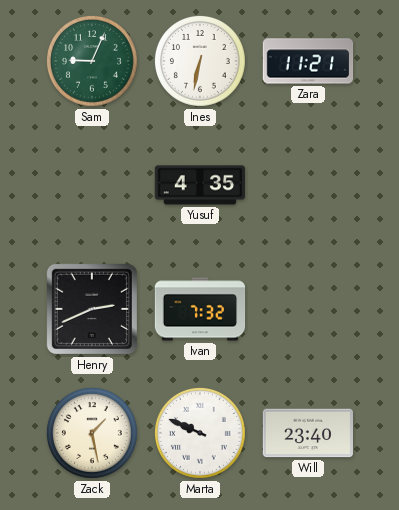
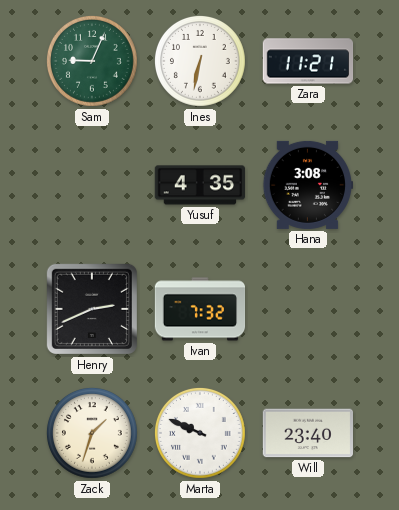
Hana: none -> 3:08 (308, 185)
Zack: 1:28 -> 1:33 (92, 433)
